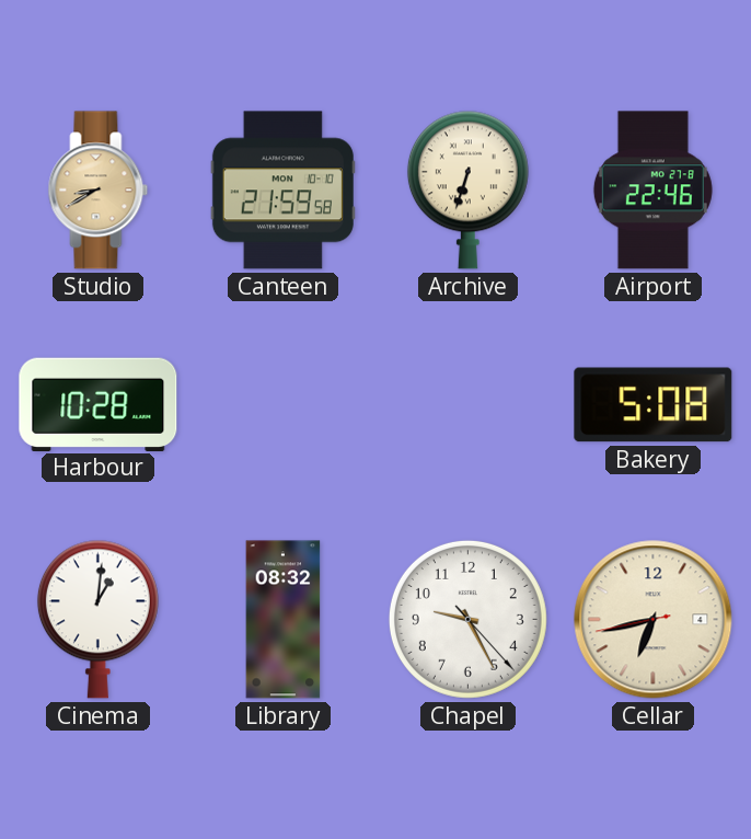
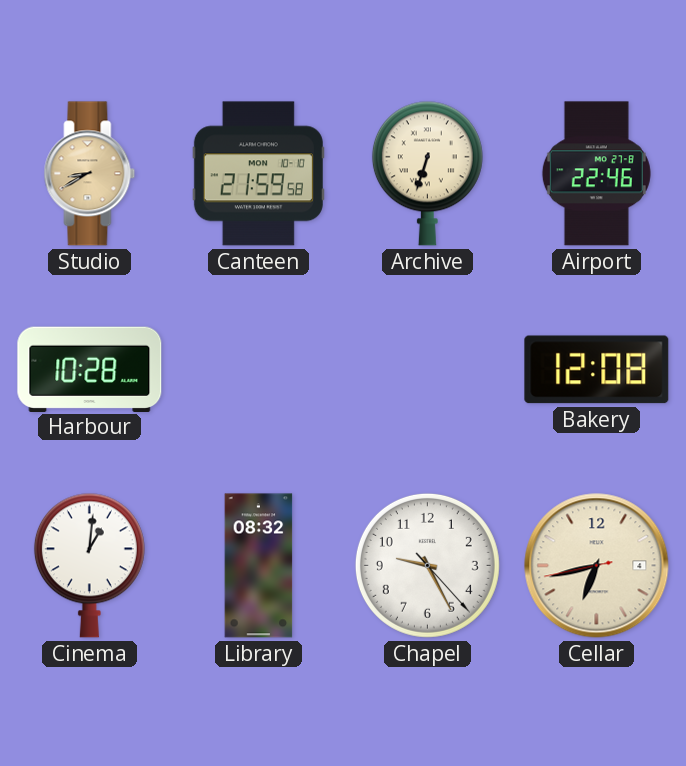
Bakery: 5:08 -> 12:08 (597, 370)
